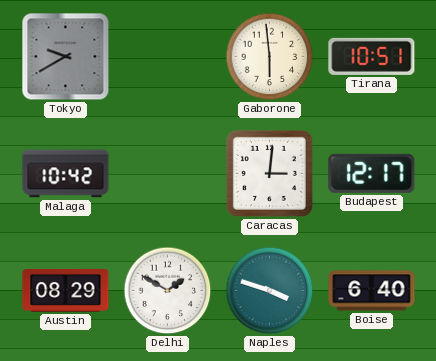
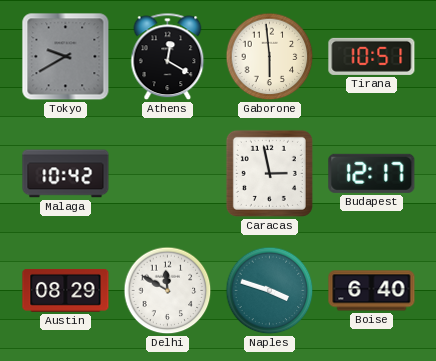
Athens: none -> 12:20 (168, 57)
Caracas: 3:01 -> 2:58 (269, 173)
Delhi: 1:50 -> 11:50 (168, 291)
